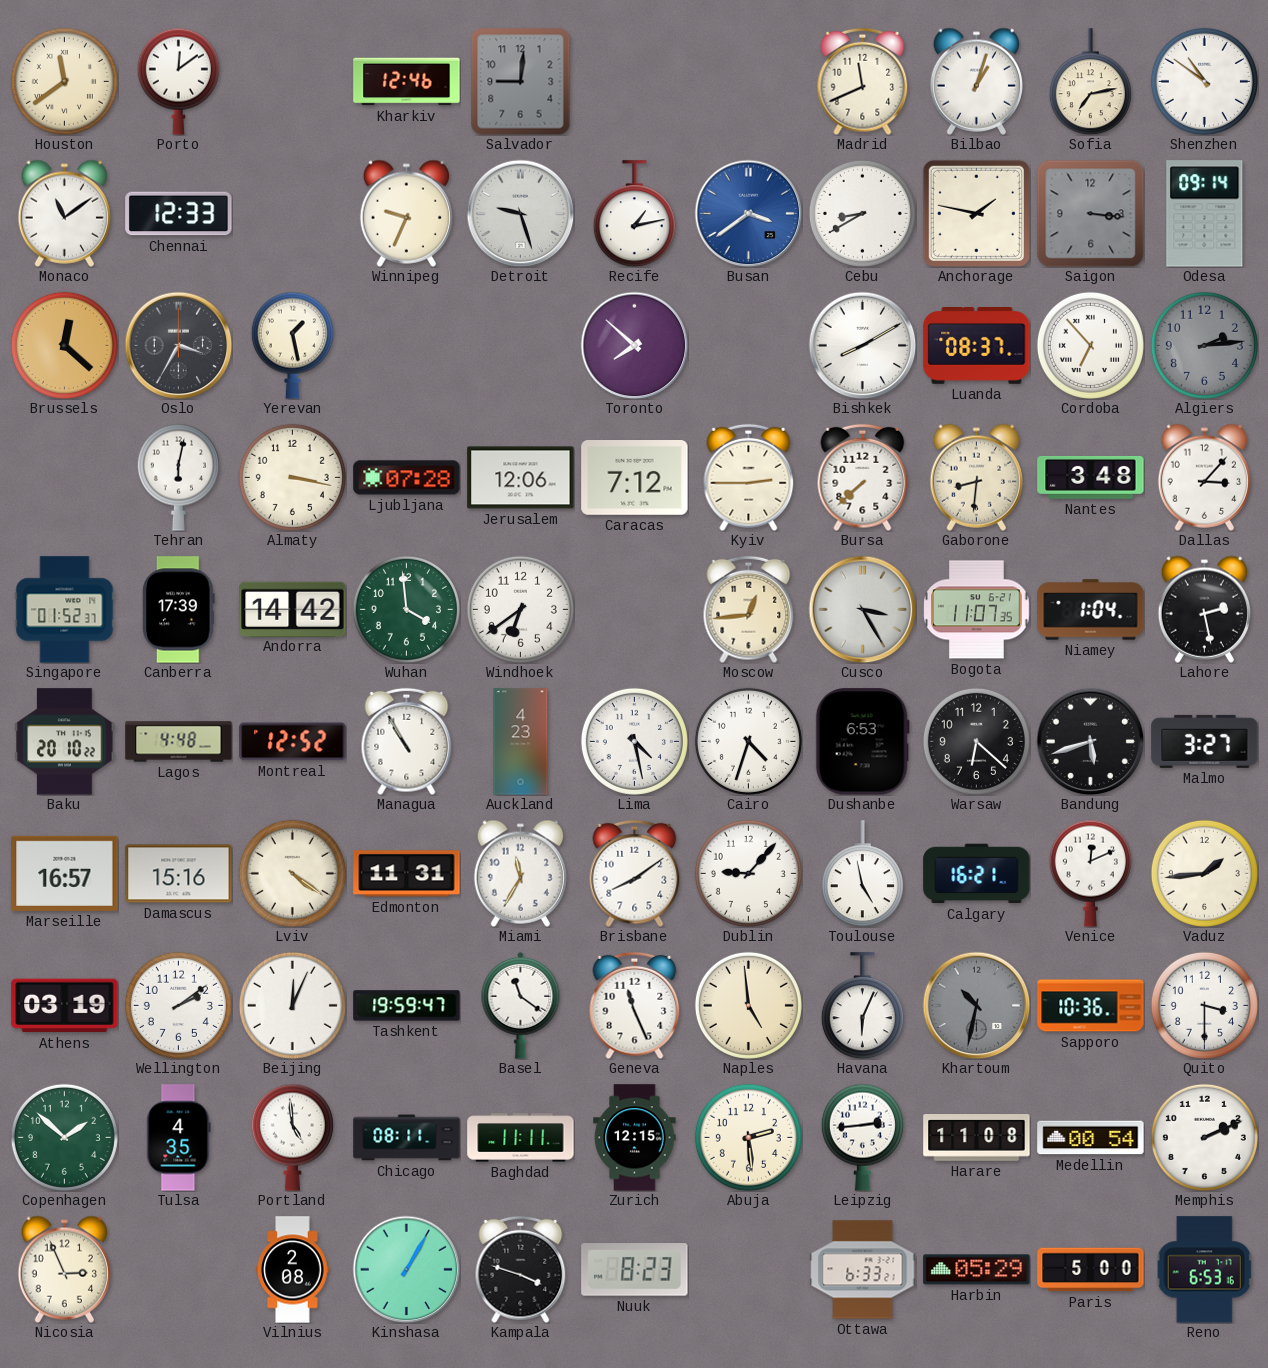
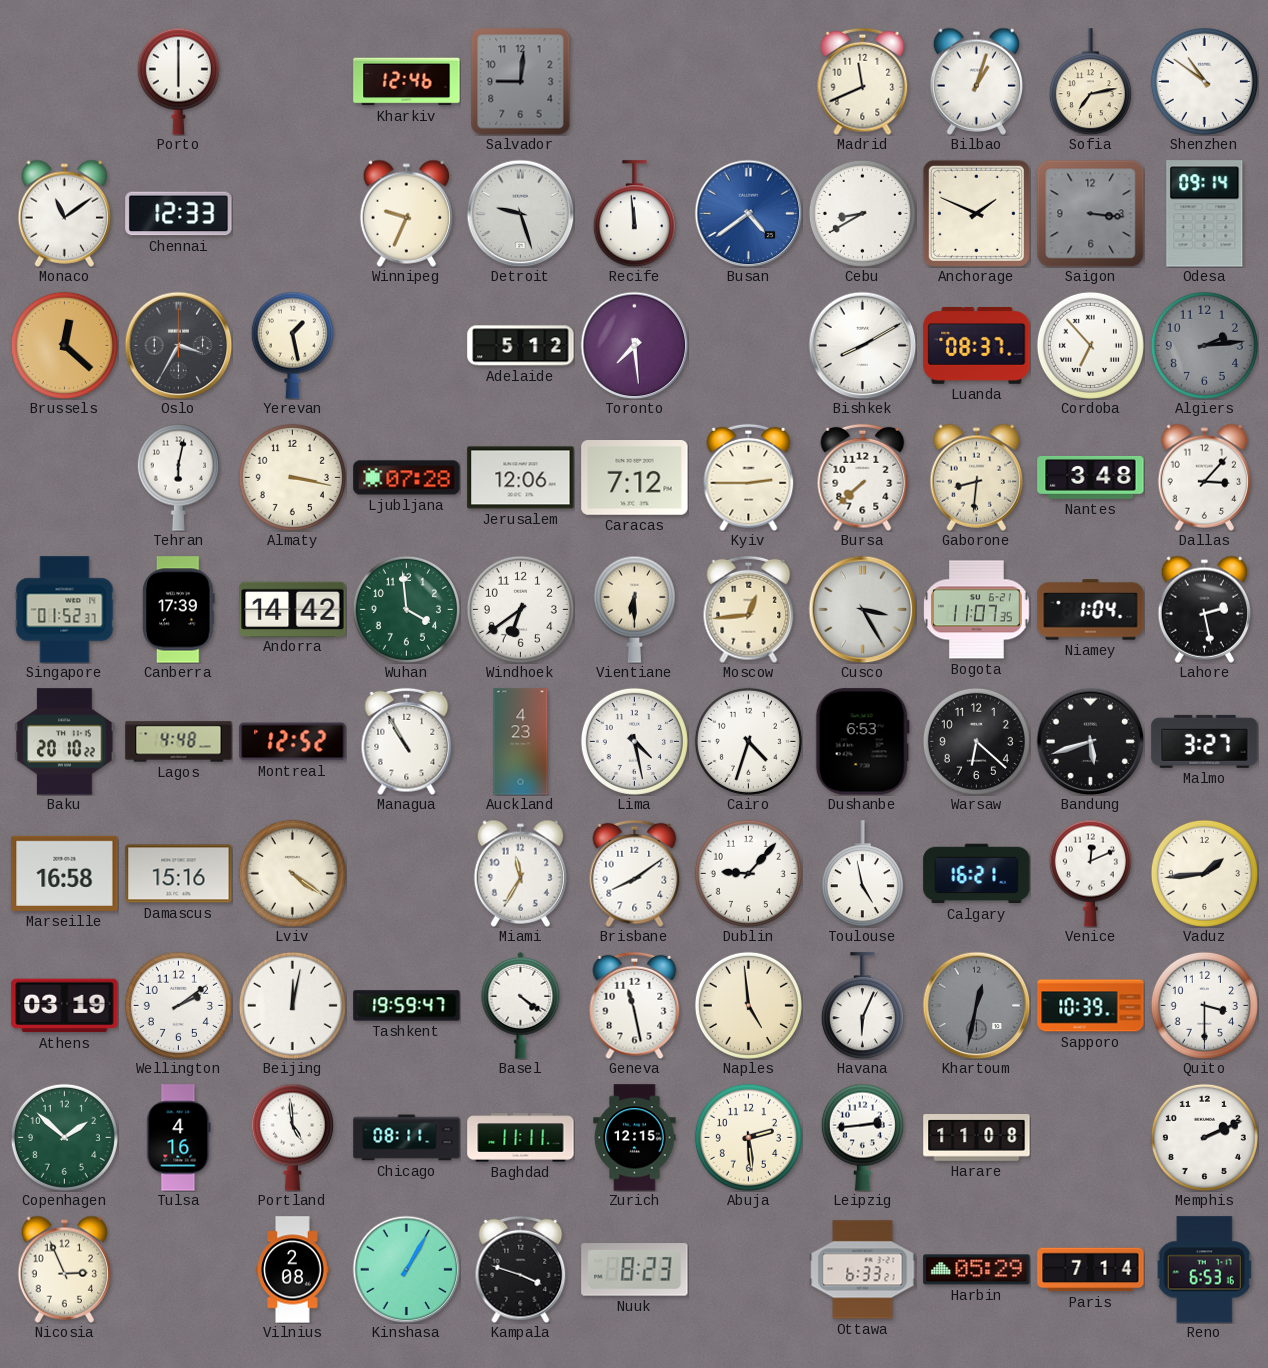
Houston: 11:39 -> none (64, 81)
Porto: 12:09 -> 6:00 (178, 81)
Recife: 1:13 -> 11:59 (634, 214)
Busan: 3:39 -> 4:39 (748, 213)
Anchorage: 1:47 -> 1:49 (976, 213)
Adelaide: none -> 5:12 (521, 346)
Toronto: 7:52 -> 7:29 (634, 345)
Vientiane: none -> 6:30 (634, 609)
Marseille: 16:57 -> 16:58 (65, 873)
Edmonton: 11:31 -> none (407, 874)
Beijing: 12:04 -> 12:02 (292, 1005)
Basel: 11:21 -> 4:21 (521, 1005)
Geneva: 11:26 -> 11:28 (635, 1005)
Khartoum: 10:32 -> 12:32 (976, 1005)
Sapporo: 10:36 -> 10:39 (1091, 1006)
Tulsa: 4:35 -> 4:16 (179, 1138)
Medellin: 00:54 -> none (1091, 1138)
Paris: 5:00 -> 7:14 (1091, 1270)
